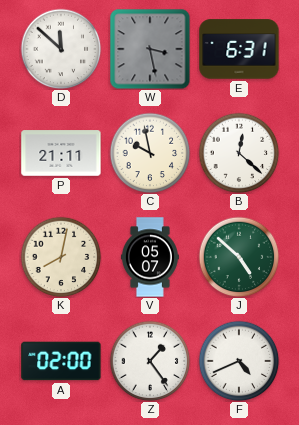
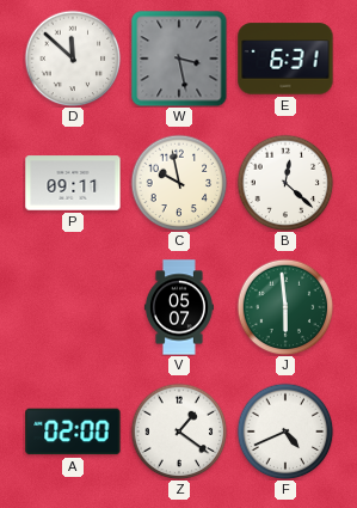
P: 21:11 -> 09:11 (73, 183)
K: 8:02 -> none (61, 257)
J: 4:52 -> 5:59 (285, 307)
Z: 1:24 -> 1:21 (179, 432)
